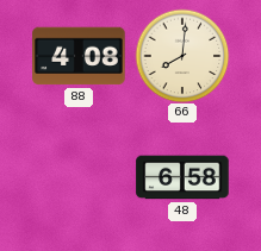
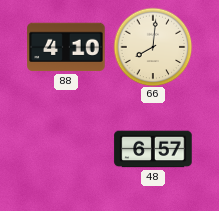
88: 4:08 -> 4:10 (66, 47)
48: 6:58 -> 6:57 (153, 149)
